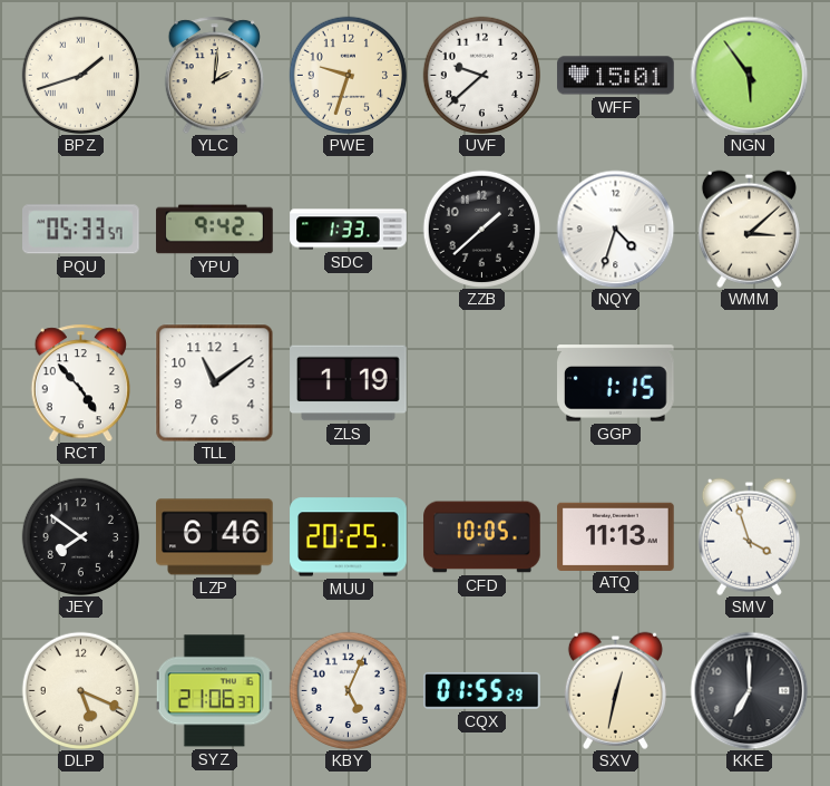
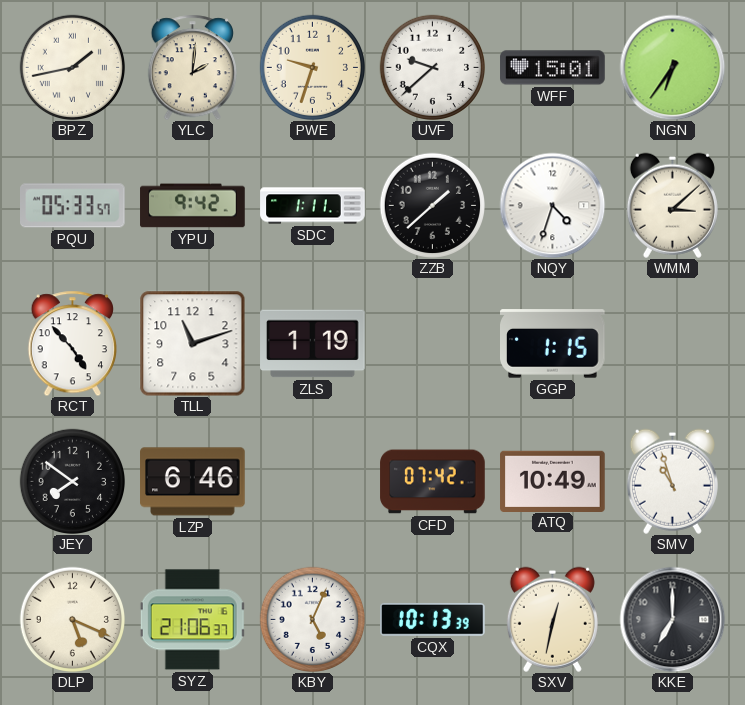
BPZ: 1:42 -> 1:43 (72, 67)
NGN: 5:54 -> 6:36 (672, 67)
SDC: 1:33 -> 1:11 (313, 206)
TLL: 11:09 -> 11:12 (192, 343)
MUU: 20:25 -> none (349, 537)
CFD: 10:05 -> 07:42 (433, 482)
ATQ: 11:13 -> 10:49 (553, 481)
SMV: 3:57 -> 10:57 (672, 481)
CQX: 01:55 -> 10:13 (433, 619)
